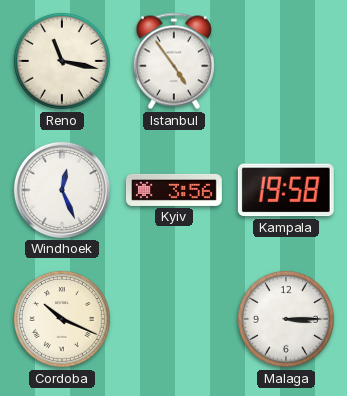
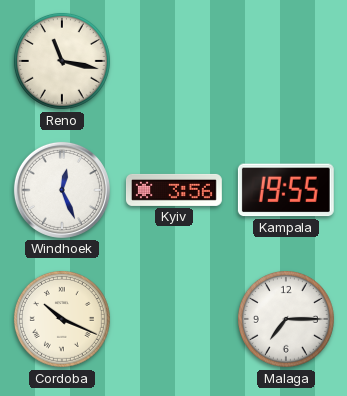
Istanbul: 4:54 -> none (174, 61)
Kampala: 19:58 -> 19:55 (286, 190)
Malaga: 3:15 -> 7:15 (286, 319)
